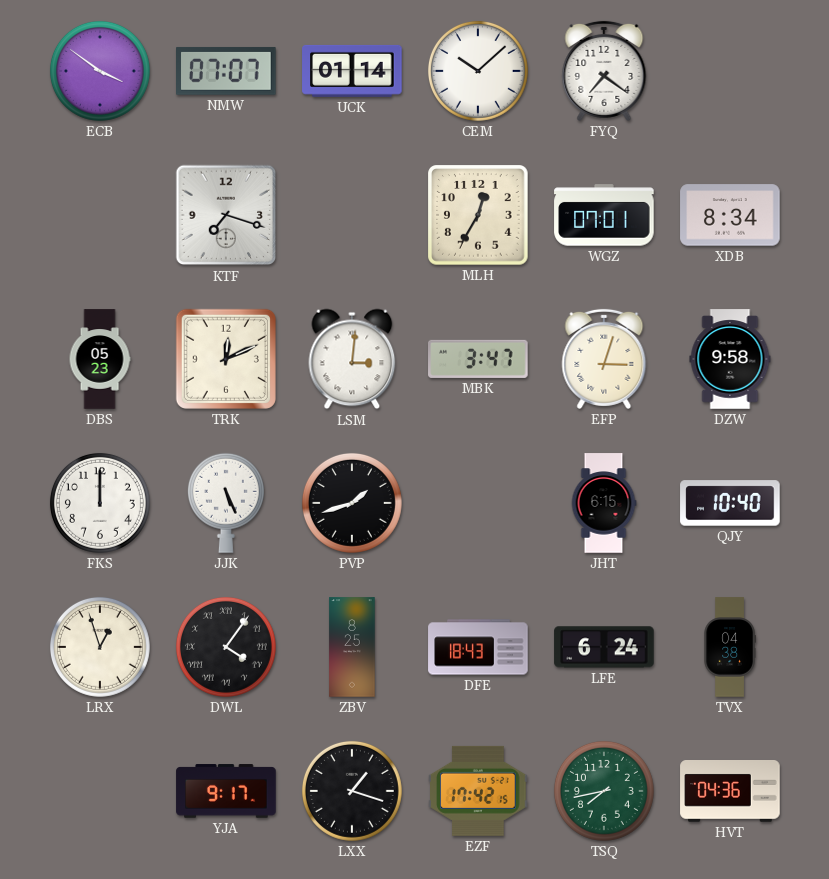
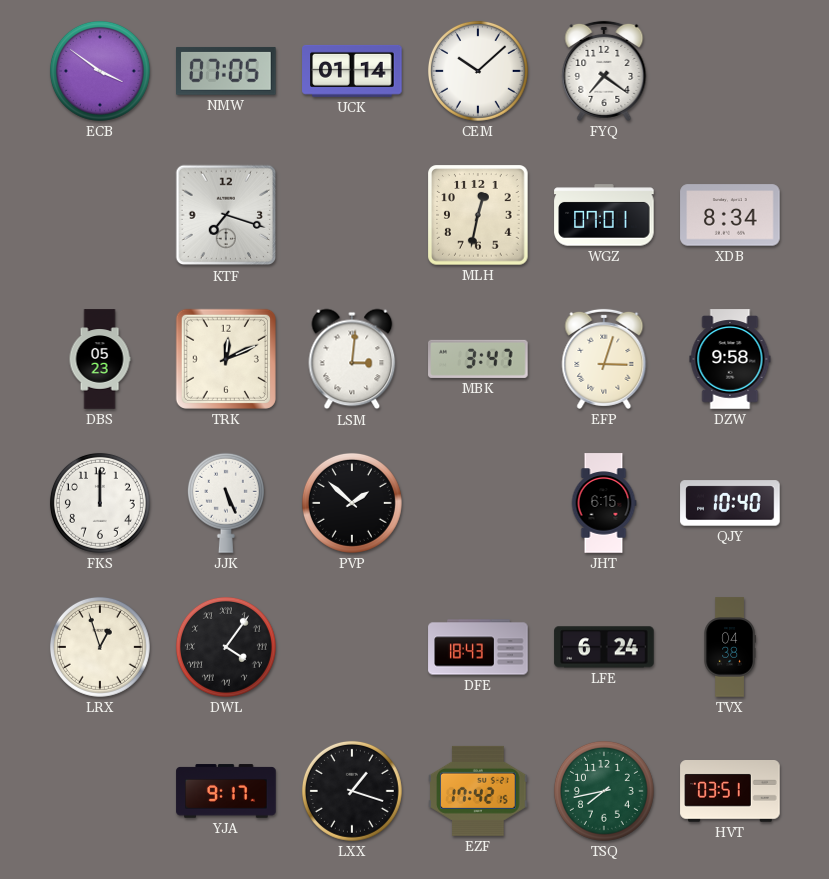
NMW: 07:07 -> 07:05 (226, 71)
MLH: 12:35 -> 12:32 (478, 215)
PVP: 1:42 -> 1:52 (352, 503)
ZBV: 8:25 -> none (352, 647)
HVT: 04:36 -> 03:51 (730, 791)
